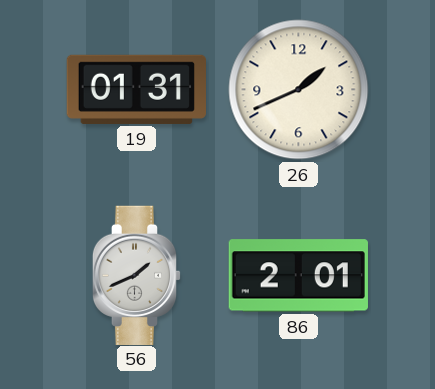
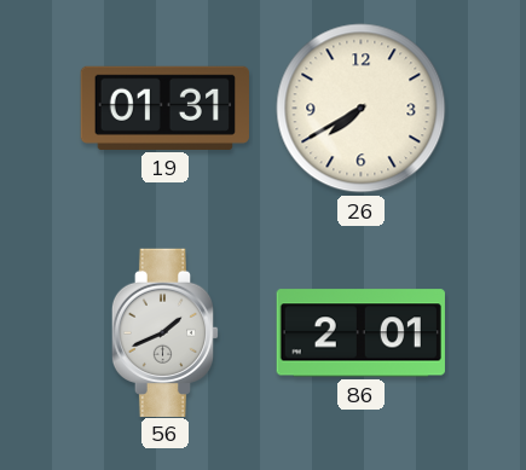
26: 1:41 -> 7:40 (362, 109)
